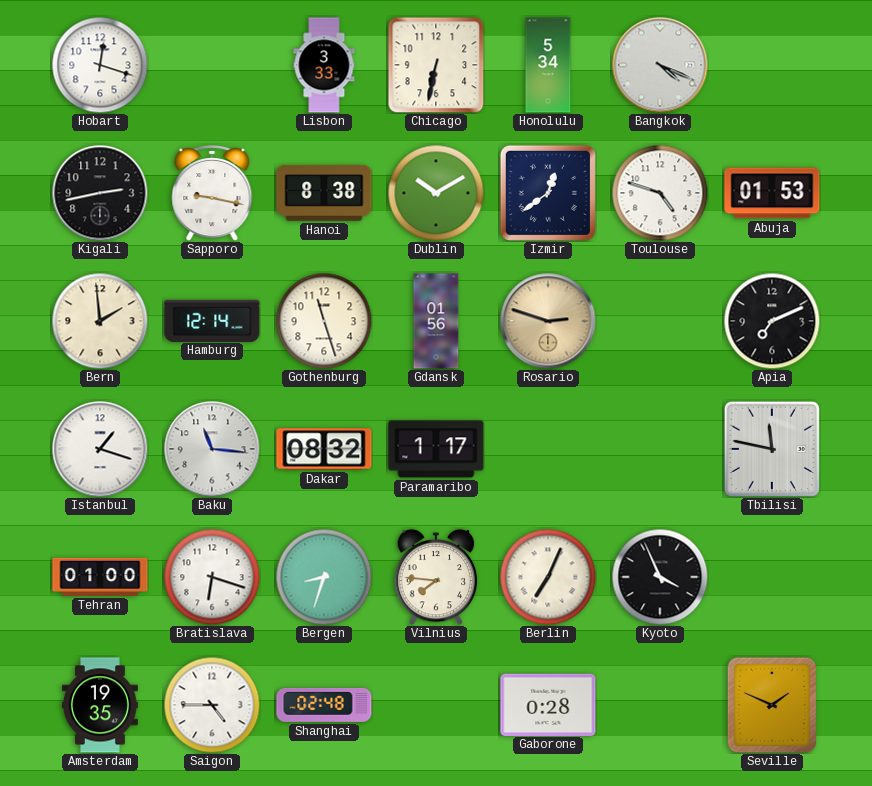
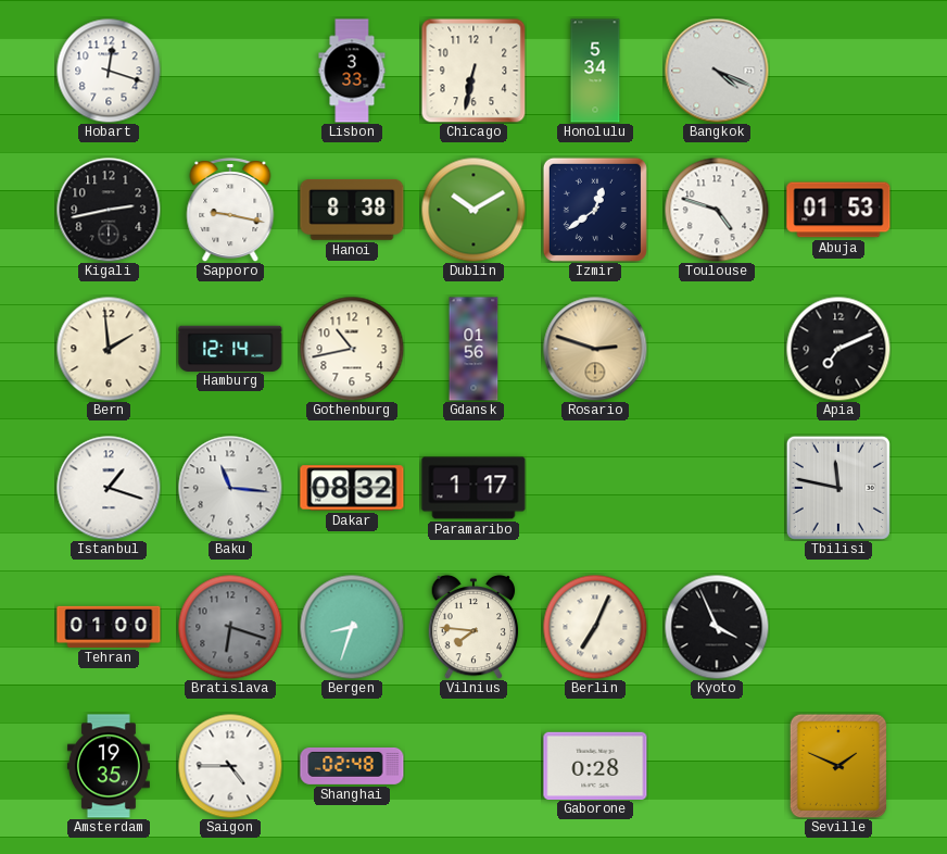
Gothenburg: 11:27 -> 10:43 (352, 349)
Bratislava dial: white -> grey (230, 627)
